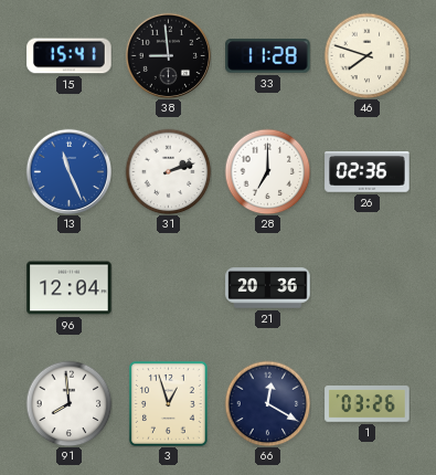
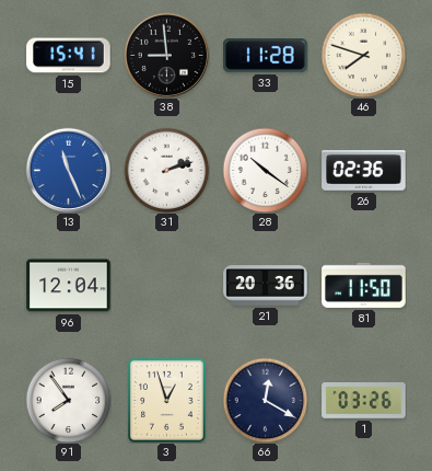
28: 7:00 -> 10:21 (265, 170)
81: none -> 11:50 (364, 285)
91: 7:59 -> 7:54 (68, 400)
